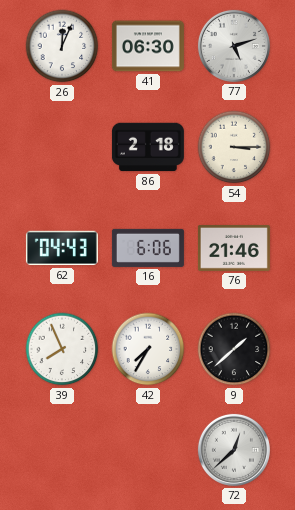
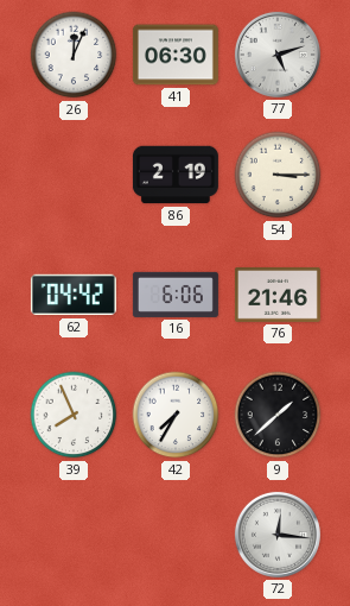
86: 2:18 -> 2:19 (176, 175)
62: 04:43 -> 04:42 (74, 295)
72: 12:38 -> 12:16 (278, 535)
